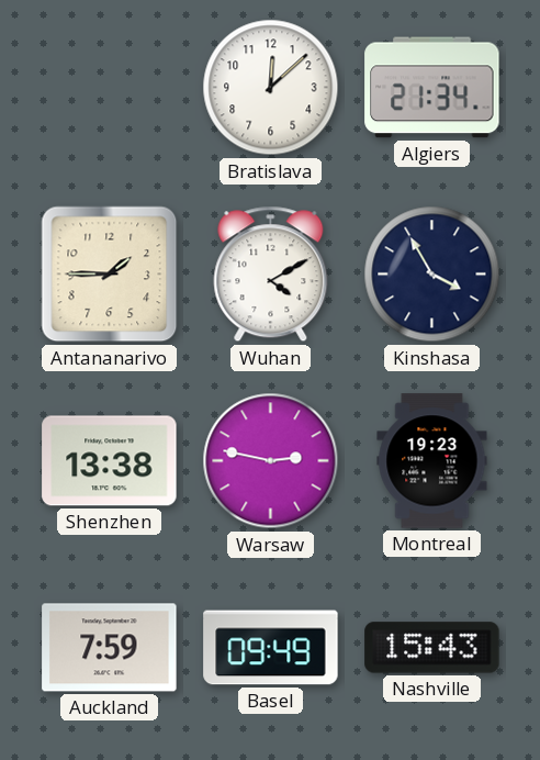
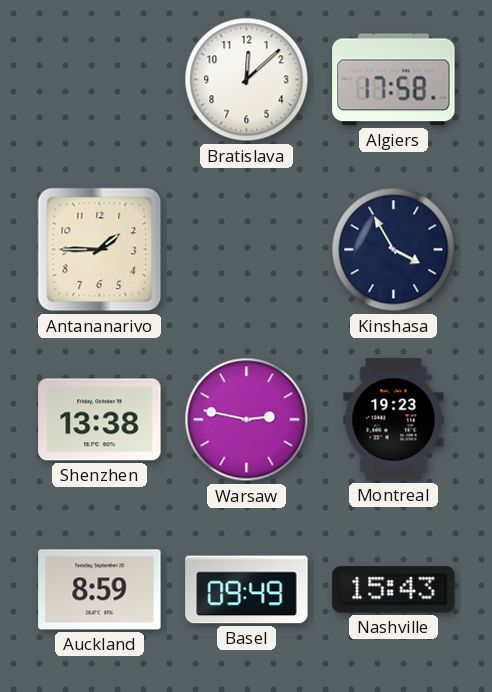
Algiers: 21:34 -> 17:58 (394, 80)
Wuhan: 4:10 -> none (271, 275)
Auckland: 7:59 -> 8:59 (100, 590)
